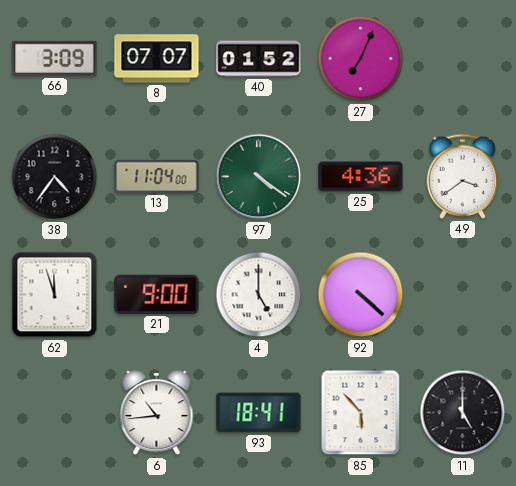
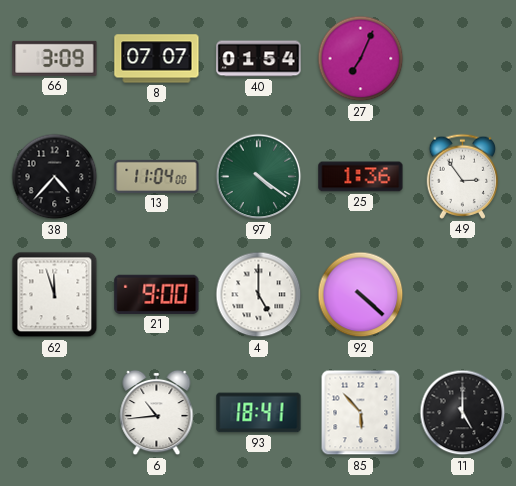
40: 01:52 -> 01:54 (259, 59)
38: 4:36 -> 4:37 (55, 177)
25: 4:36 -> 1:36 (361, 177)
49: 3:39 -> 2:54 (463, 176)
